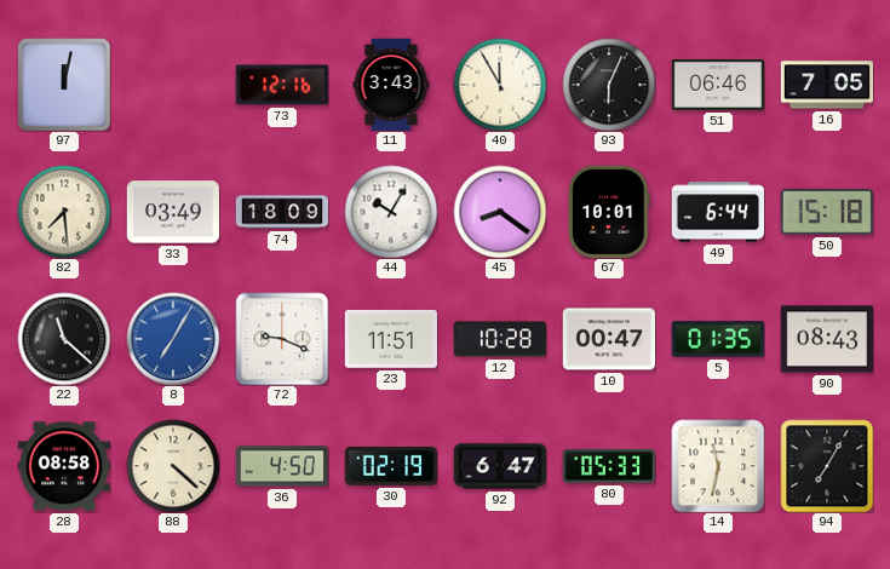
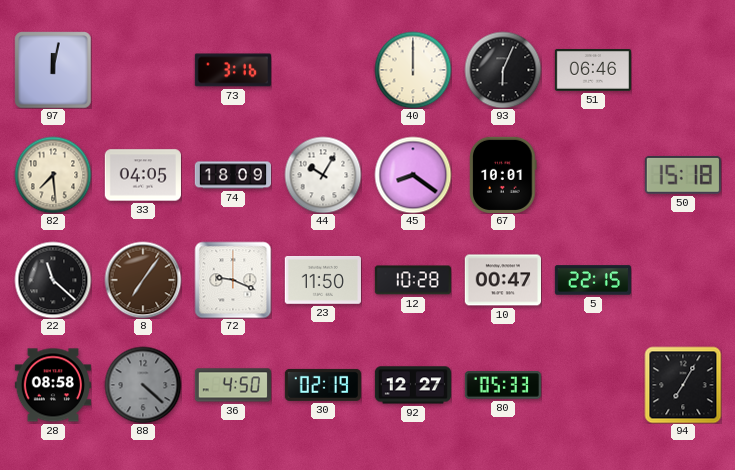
73: 12:16 -> 3:16 (232, 70)
11: 3:43 -> none (391, 84)
40: 11:55 -> 12:00 (413, 70)
16: 7:05 -> none (826, 85)
33: 03:49 -> 04:05 (142, 175)
49: 6:44 -> none (717, 212)
8: 7:05 -> 7:06 (143, 280)
8 dial: blue -> brown (143, 280)
23: 11:51 -> 11:50 (323, 281)
5: 01:35 -> 22:15 (592, 280)
90: 08:43 -> none (826, 339)
88 dial: cream -> grey (143, 385)
92: 6:47 -> 12:27 (412, 385)
14: 11:32 -> none (718, 466)
